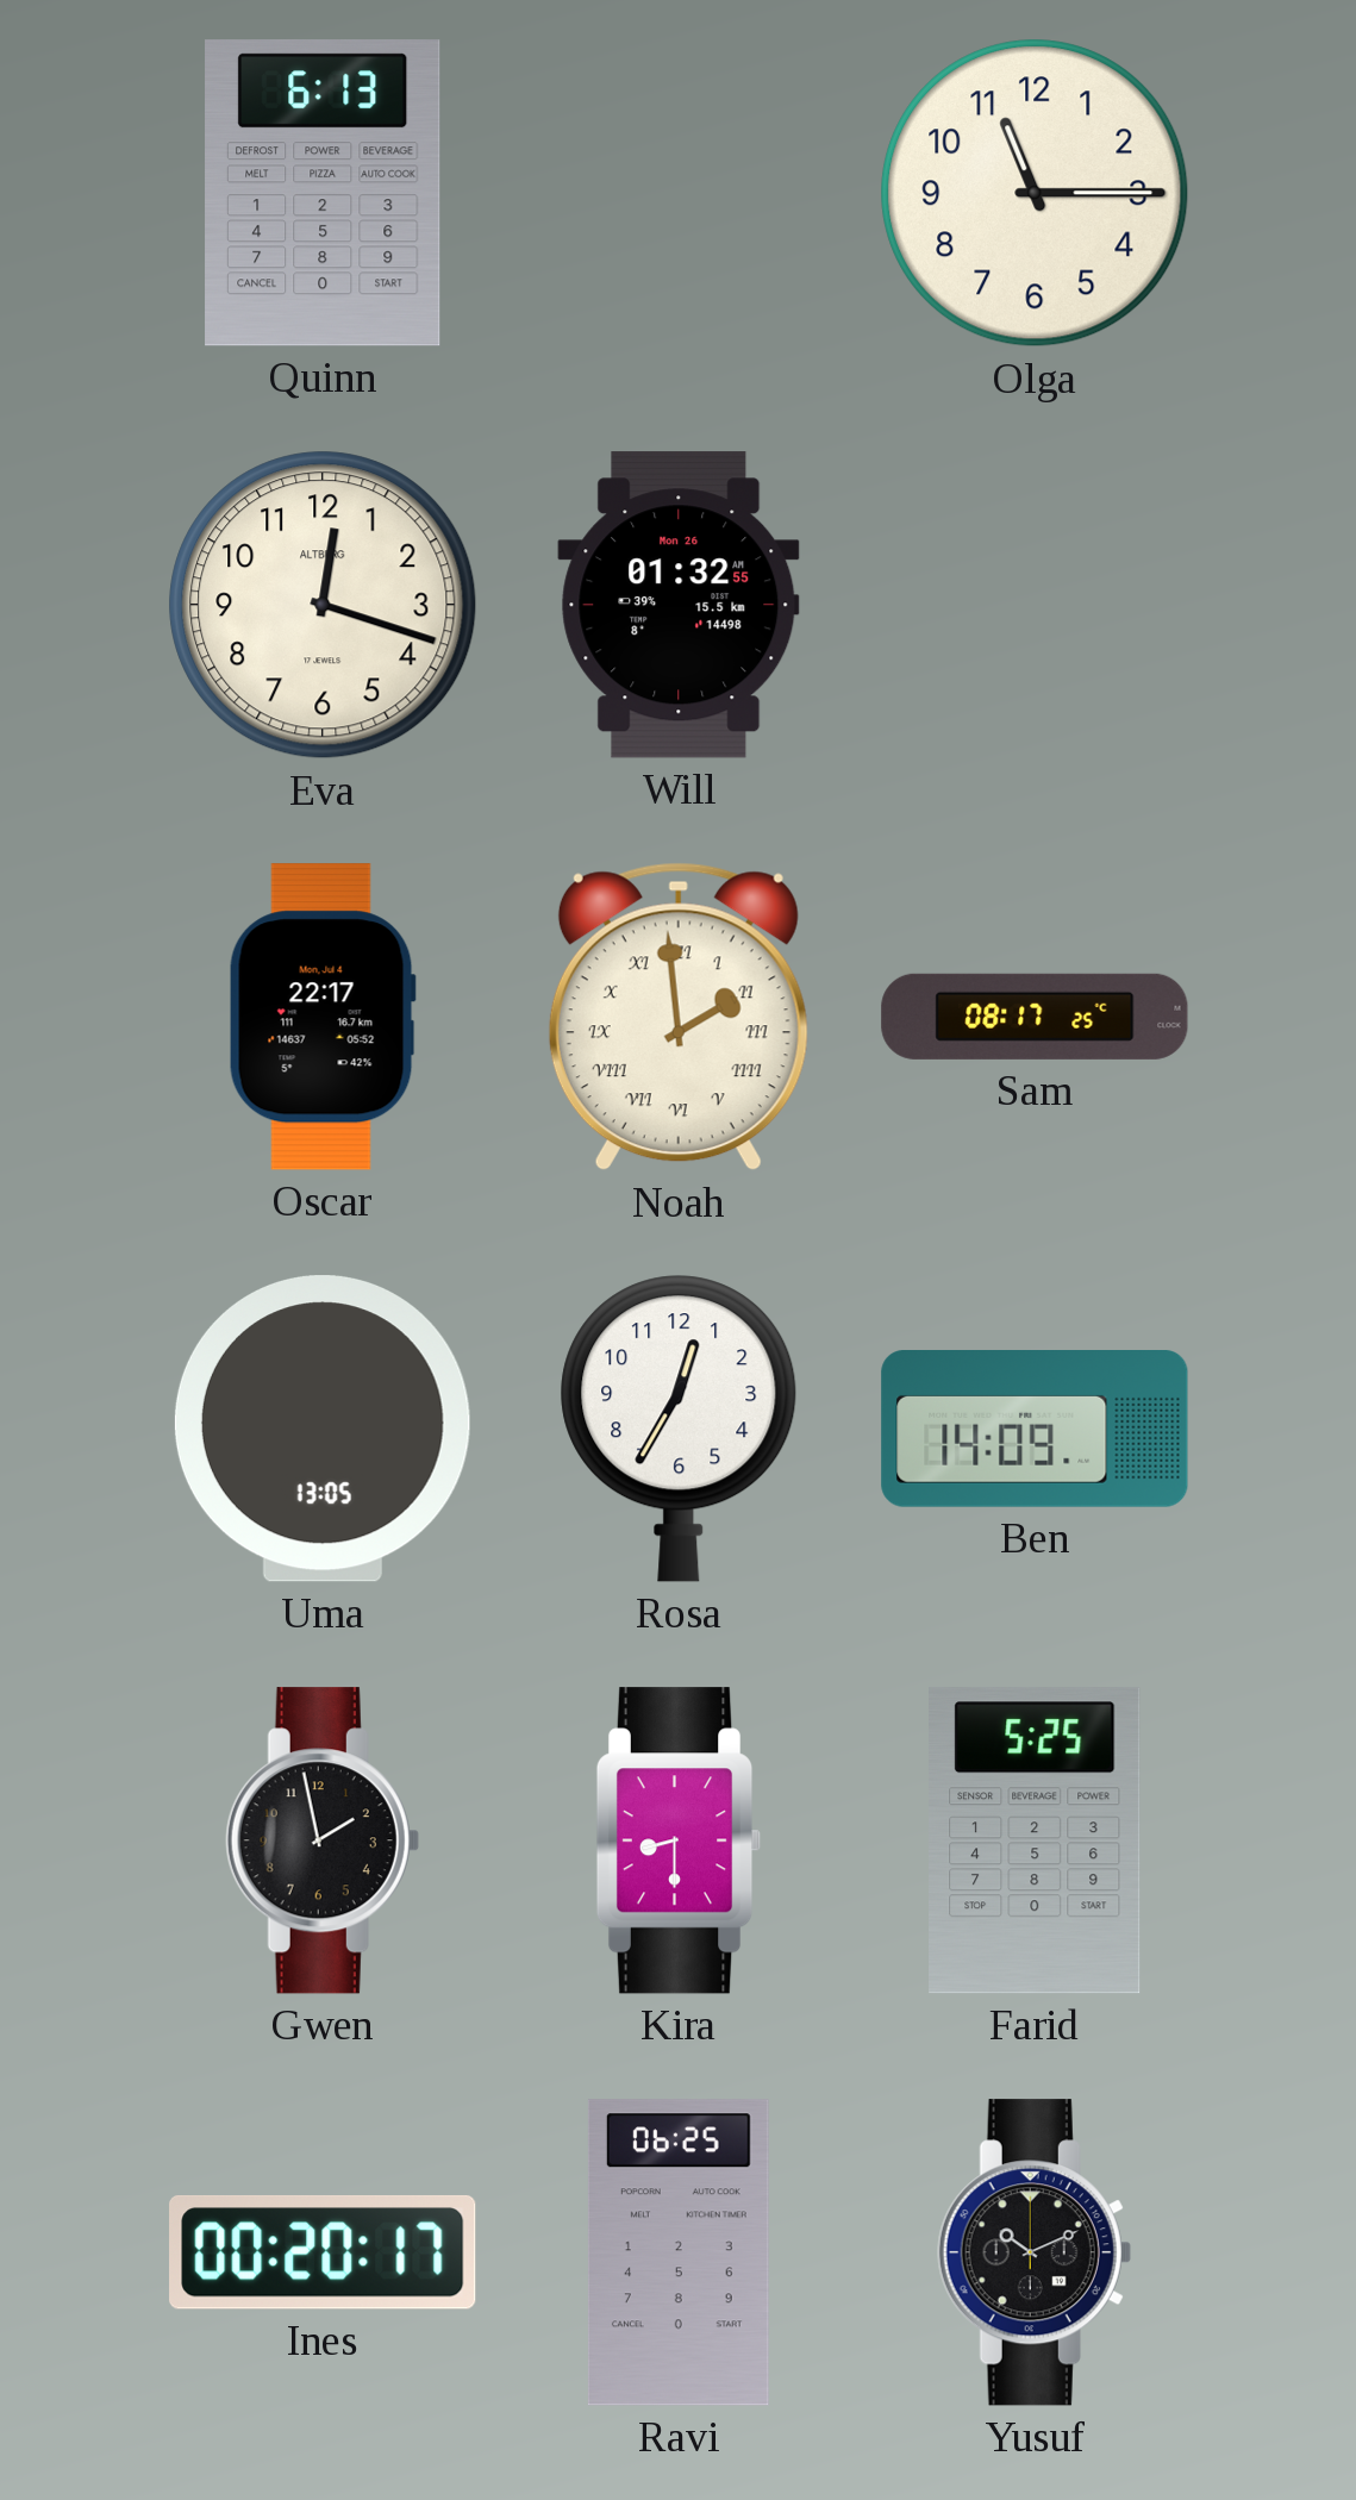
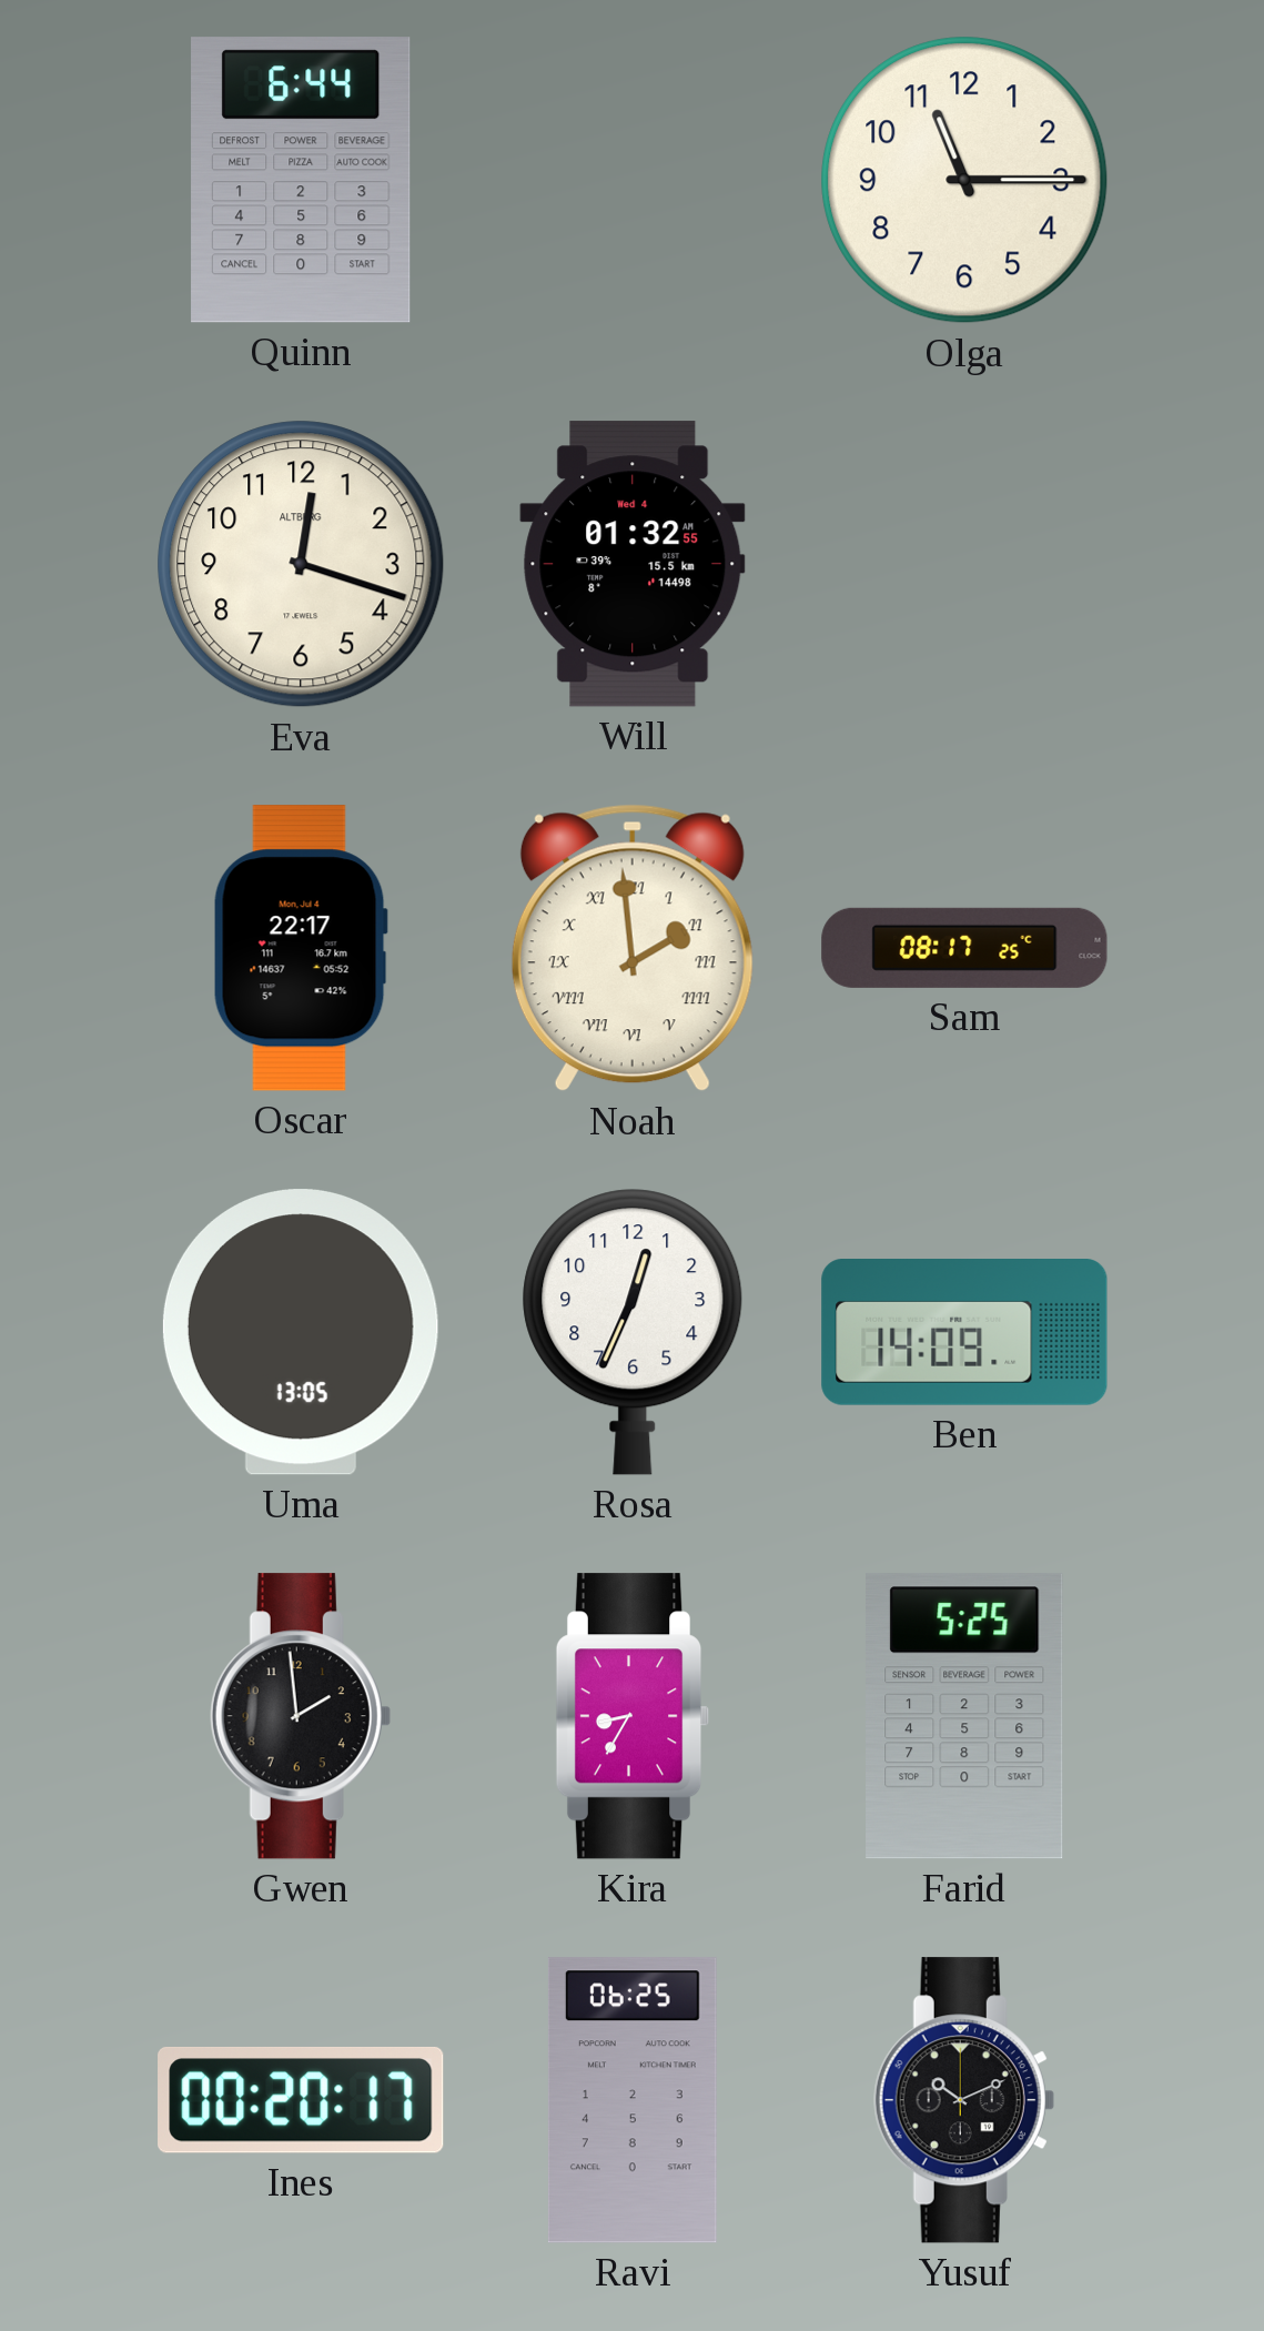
Quinn: 6:13 -> 6:44 (301, 180)
Will date: Mon 26 -> Wed 4 (633, 564)
Rosa: 12:35 -> 12:34 (633, 1332)
Gwen: 1:58 -> 1:59 (301, 1716)
Kira: 8:30 -> 8:35 (633, 1716)
